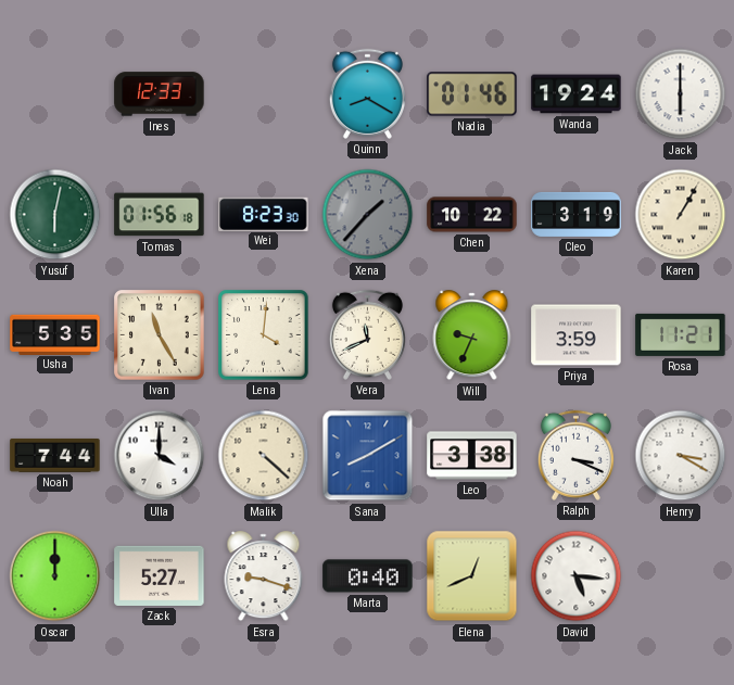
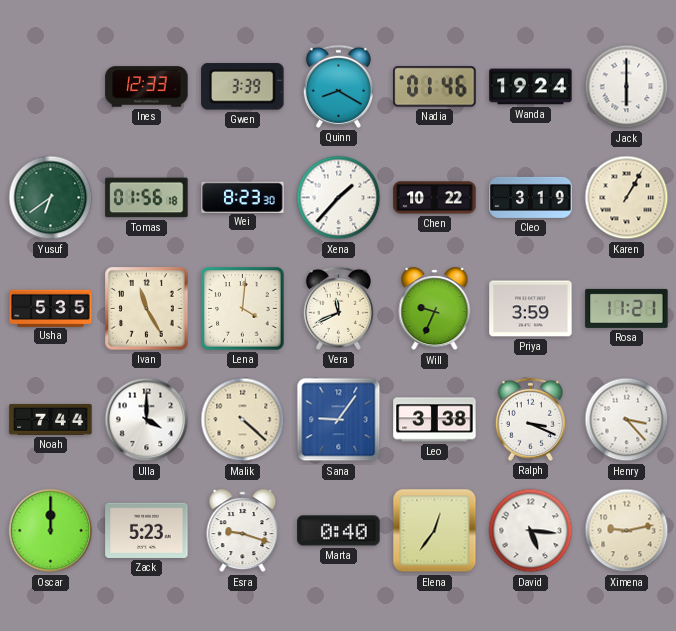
Gwen: none -> 3:39 (243, 87)
Yusuf: 6:02 -> 6:39 (51, 198)
Xena dial: grey -> white (339, 198)
Sana: 8:10 -> 9:06 (339, 420)
Henry: 3:20 -> 3:23 (627, 420)
Zack: 5:27 -> 5:23 (147, 530)
Elena: 12:41 -> 12:36 (435, 531)
Ximena: none -> 9:13 (627, 531)
